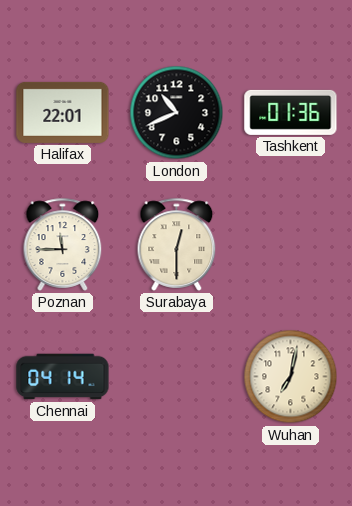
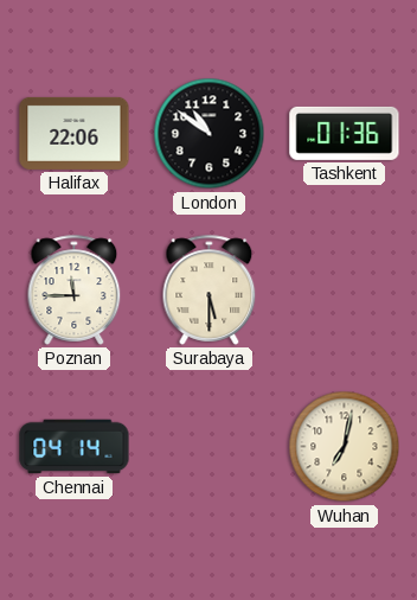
Halifax: 22:01 -> 22:06 (75, 133)
London: 10:41 -> 10:51 (210, 134)
Surabaya: 12:30 -> 5:30 (210, 289)
